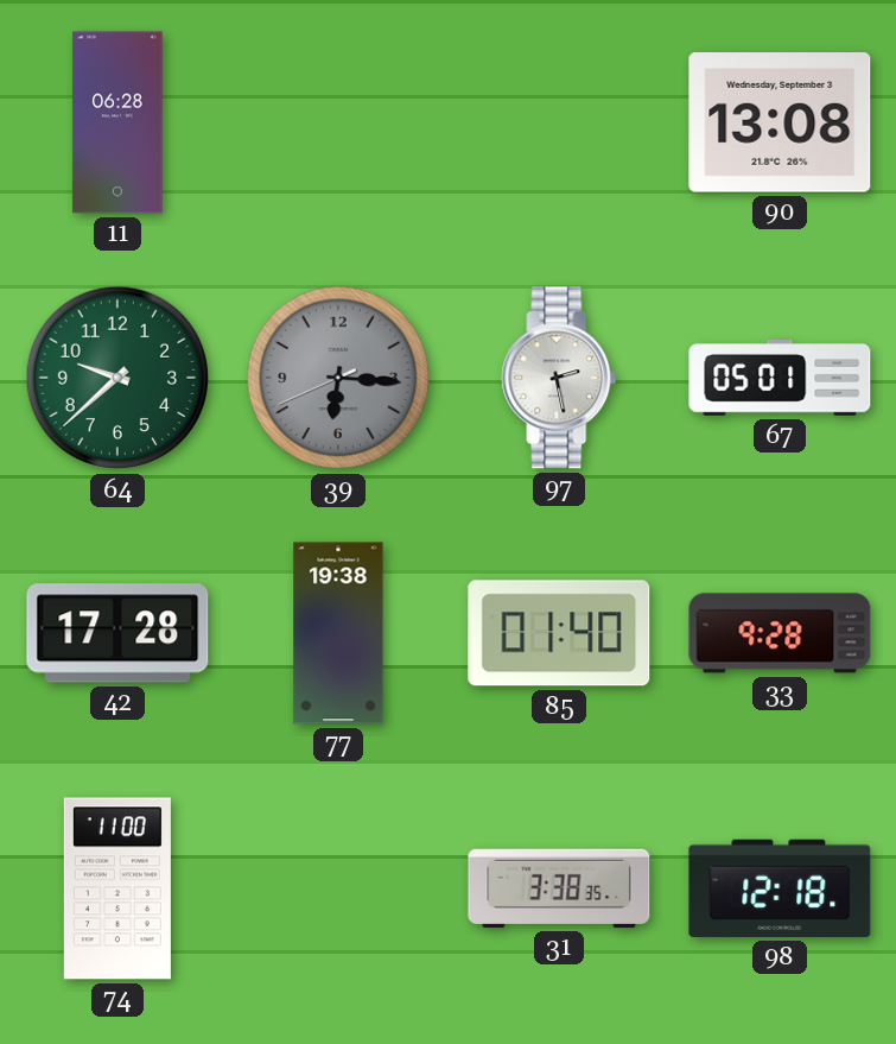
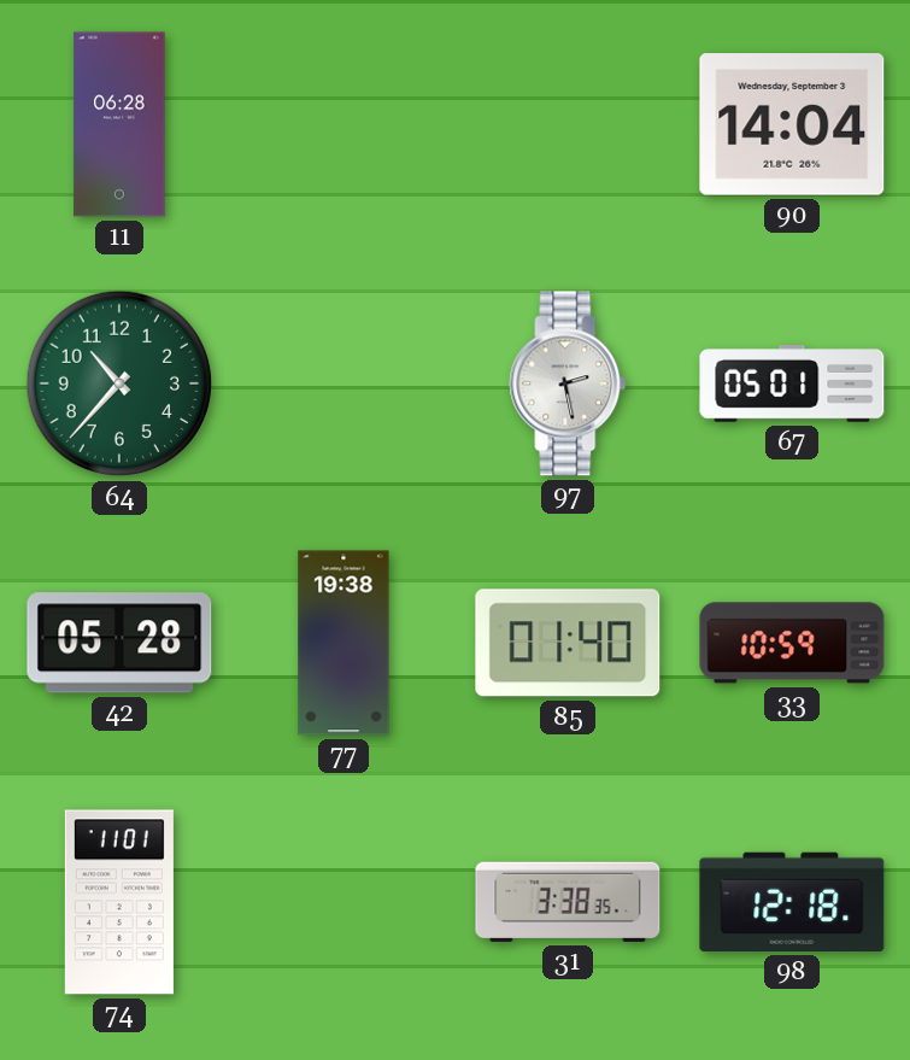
90: 13:08 -> 14:04 (792, 124)
64: 9:38 -> 10:37 (119, 383)
39: 6:15 -> none (338, 378)
42: 17:28 -> 05:28 (119, 643)
33: 9:28 -> 10:59 (792, 643)
74: 11:00 -> 11:01 (119, 902)
